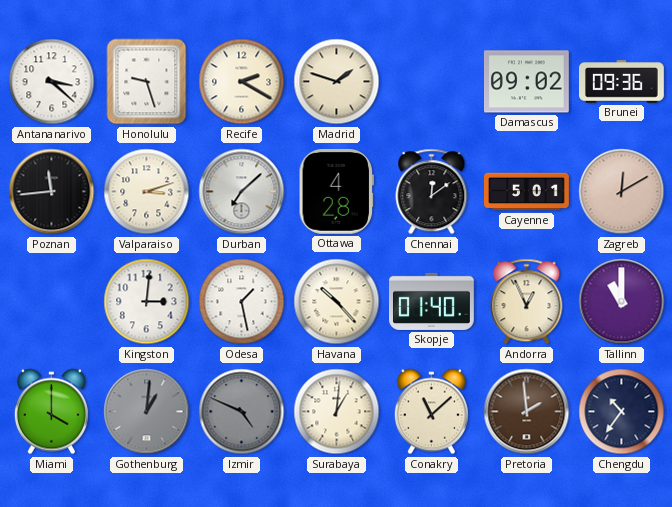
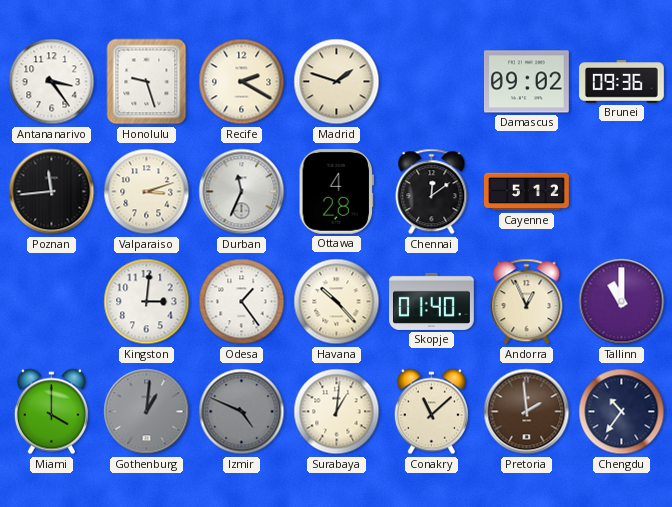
Antananarivo: 3:22 -> 3:24 (52, 82)
Durban: 7:08 -> 11:34 (242, 192)
Cayenne: 5:01 -> 5:12 (527, 192)
Zagreb: 12:10 -> none (622, 192)
Odesa: 1:28 -> 1:24 (242, 302)
